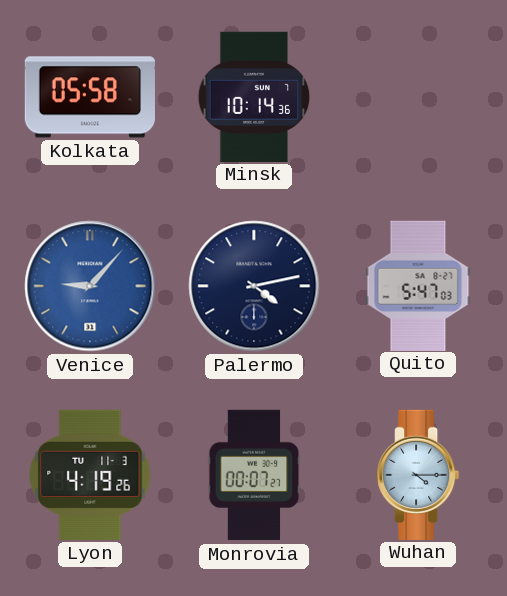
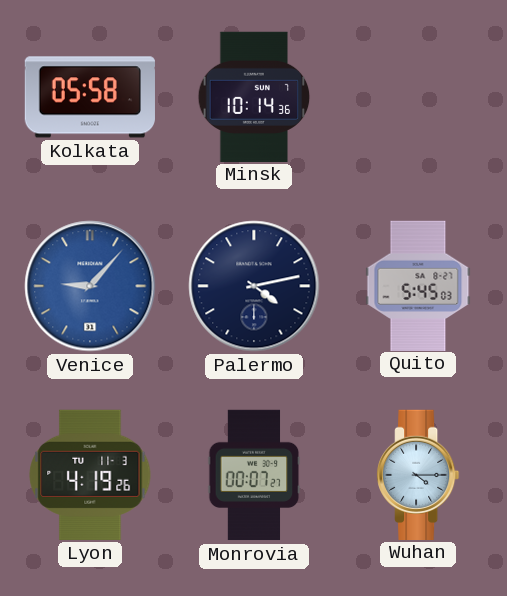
Quito: 5:47 -> 5:45 (418, 285)
